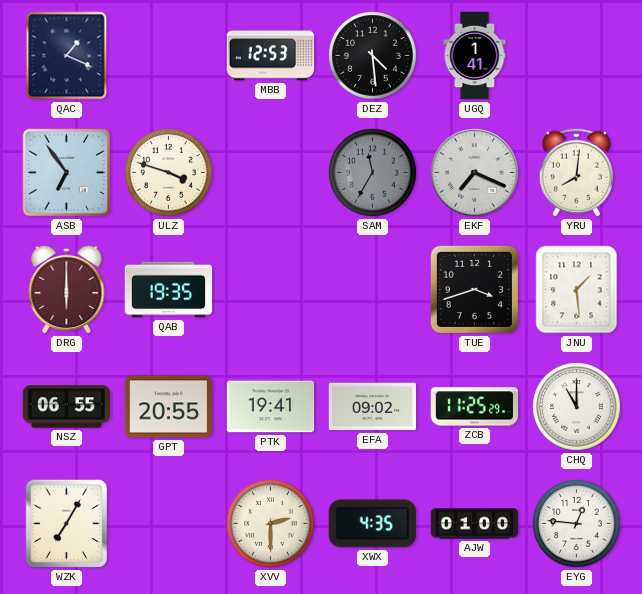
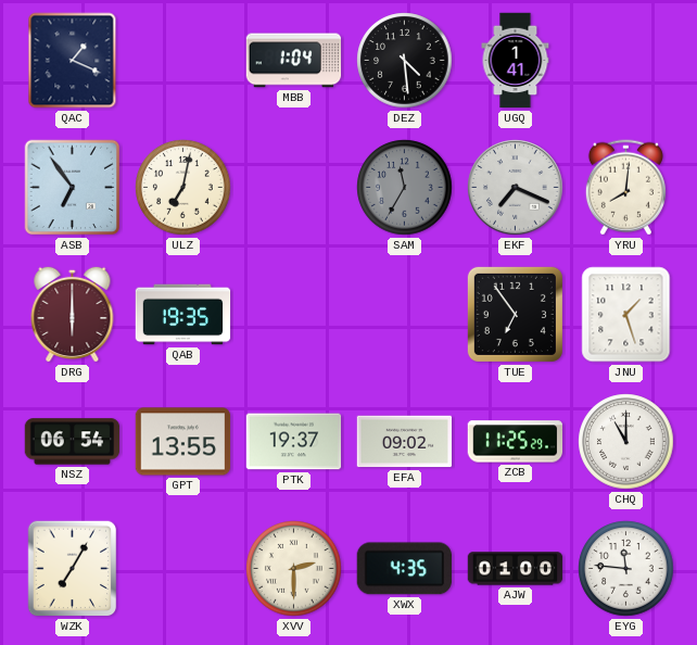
MBB: 12:53 -> 1:04 (294, 61)
ULZ: 3:48 -> 7:02 (183, 188)
TUE: 3:42 -> 6:54 (515, 314)
JNU: 1:29 -> 1:27 (626, 315)
NSZ: 06:55 -> 06:54 (73, 442)
GPT: 20:55 -> 13:55 (183, 442)
PTK: 19:41 -> 19:37 (294, 442)
EYG: 12:46 -> 11:46 (626, 569)
